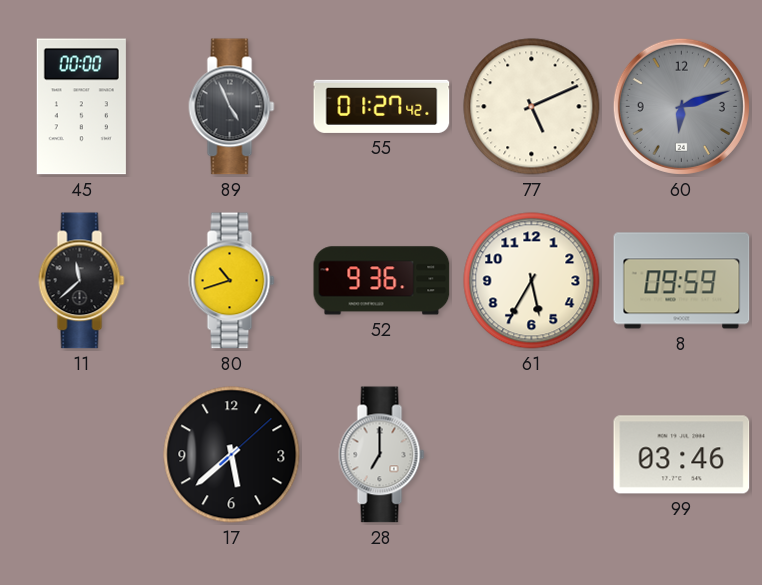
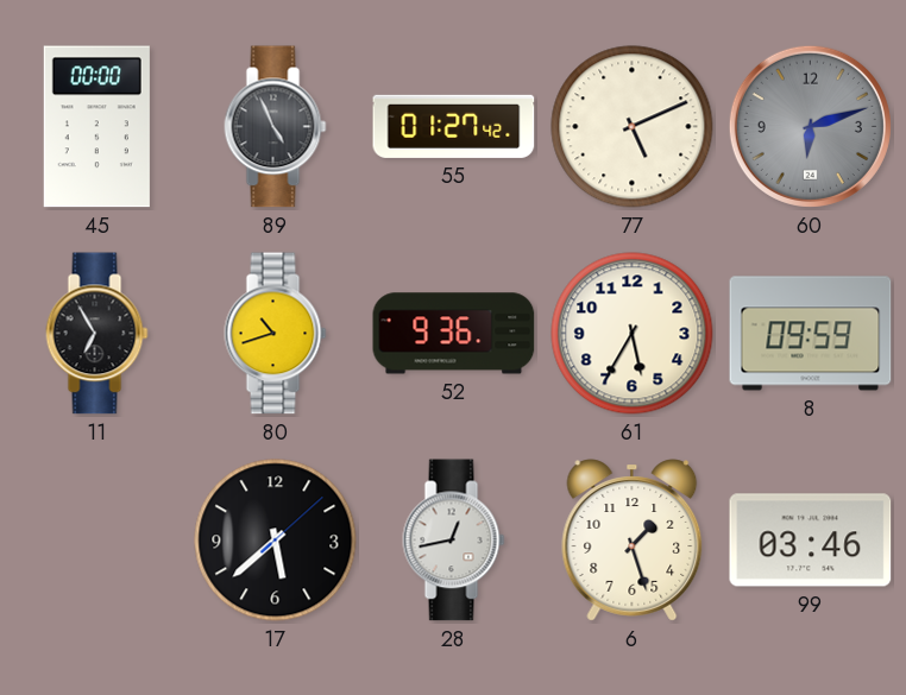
11: 11:38 -> 6:55 (97, 334)
28: 7:00 -> 12:43 (454, 541)
6: none -> 1:27 (633, 541)
